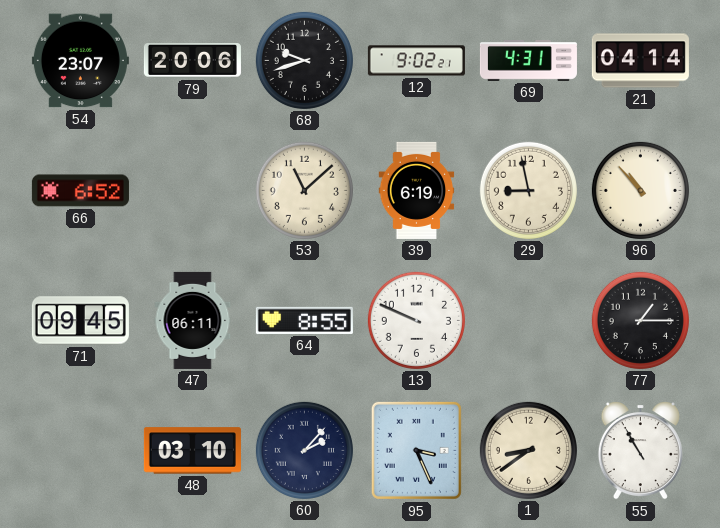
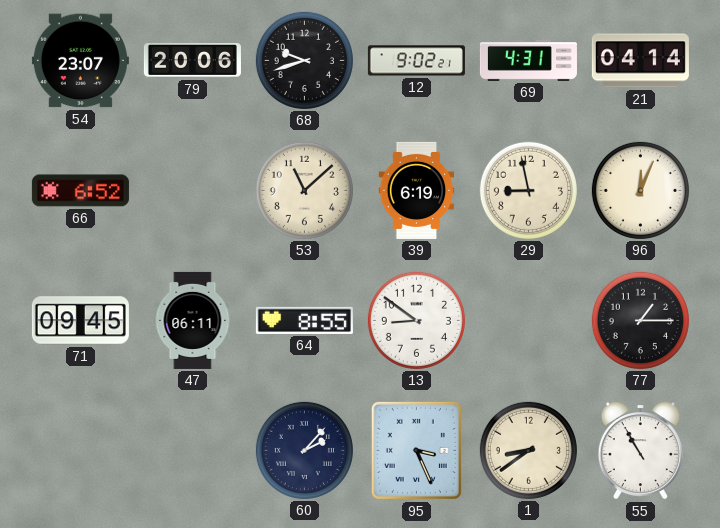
96: 10:53 -> 12:04 (640, 190)
13: 9:49 -> 8:51 (416, 320)
48: 03:10 -> none (192, 451)
